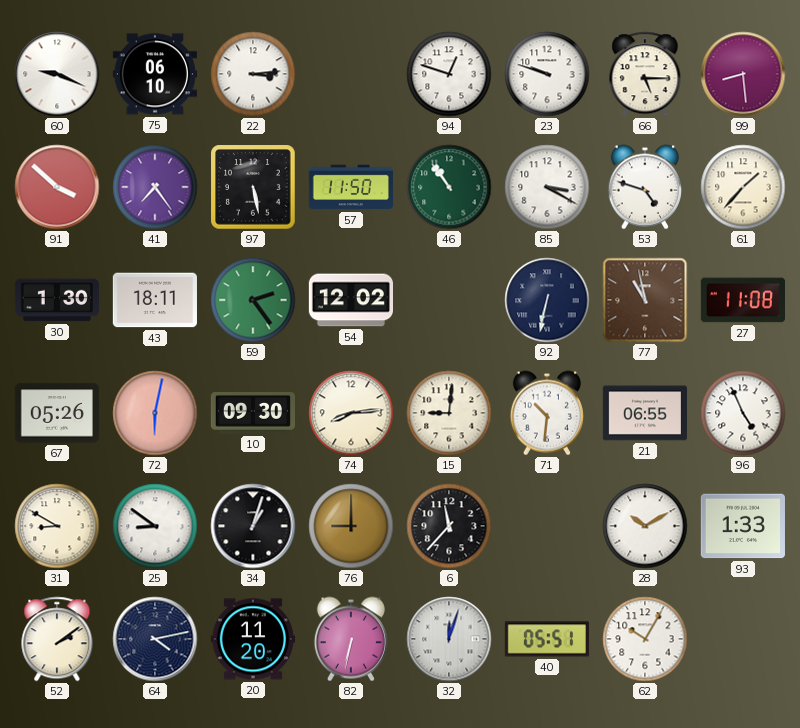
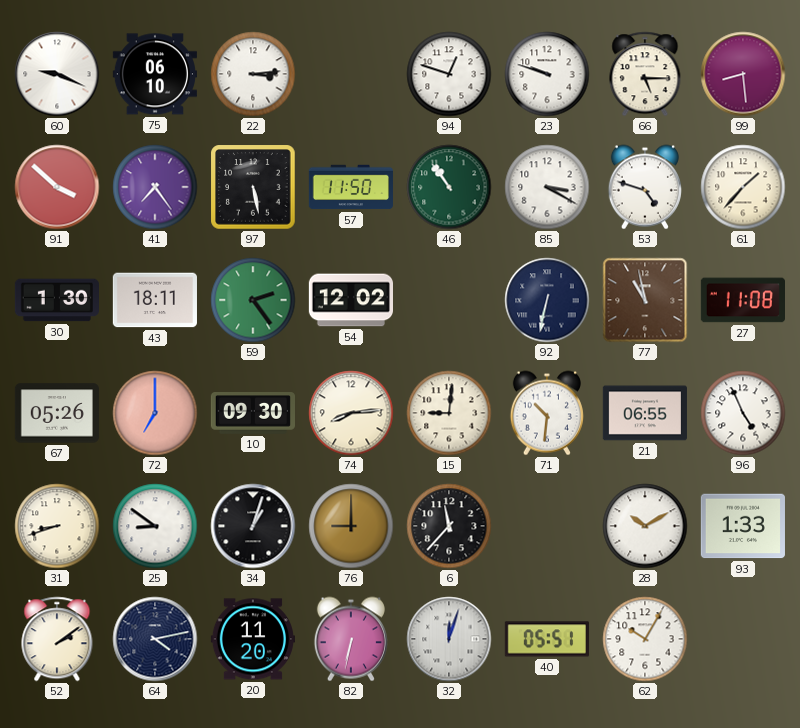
72: 6:02 -> 7:00 (155, 413)
31: 8:50 -> 8:42 (57, 526)
